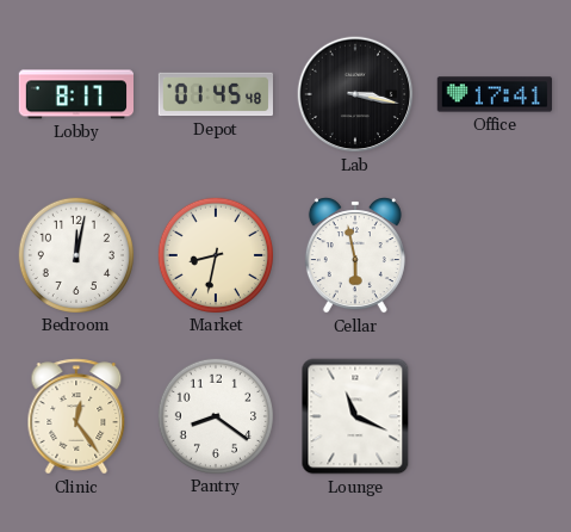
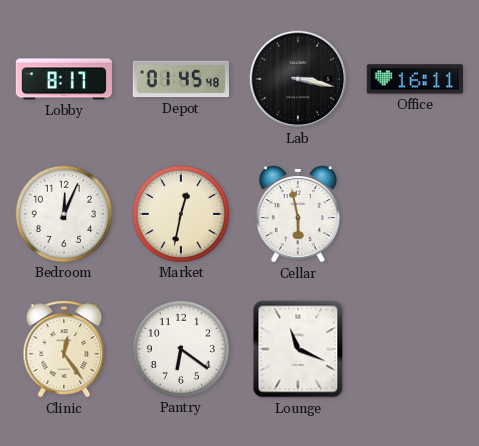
Office: 17:41 -> 16:11 (414, 79)
Bedroom: 12:02 -> 12:04 (63, 213)
Market: 8:32 -> 12:32 (180, 213)
Pantry: 8:21 -> 6:21 (180, 348)
